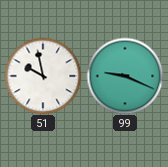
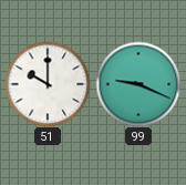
51: 9:58 -> 10:00 (48, 84)
